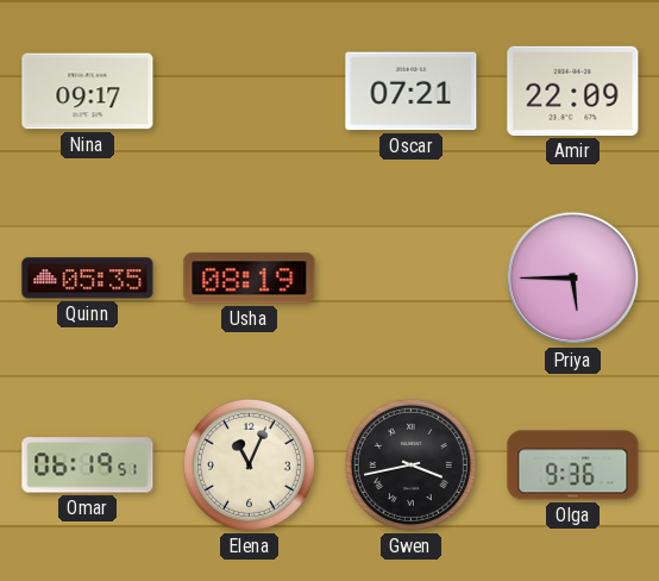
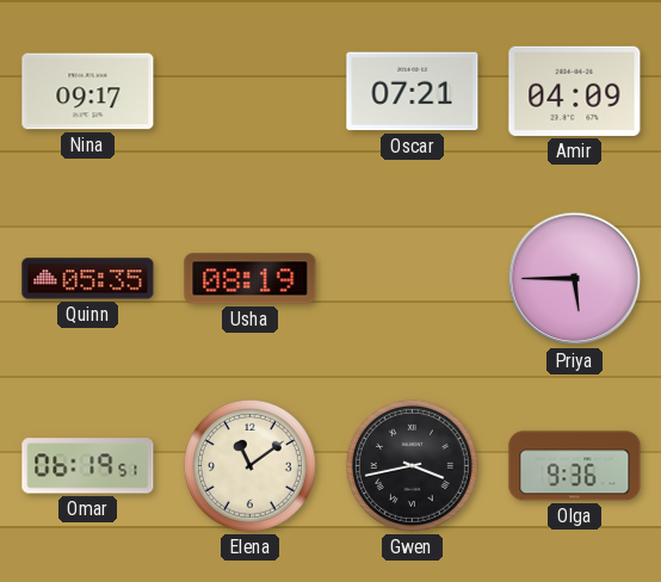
Amir: 22:09 -> 04:09 (575, 91)
Elena: 11:04 -> 11:09 (249, 465)
